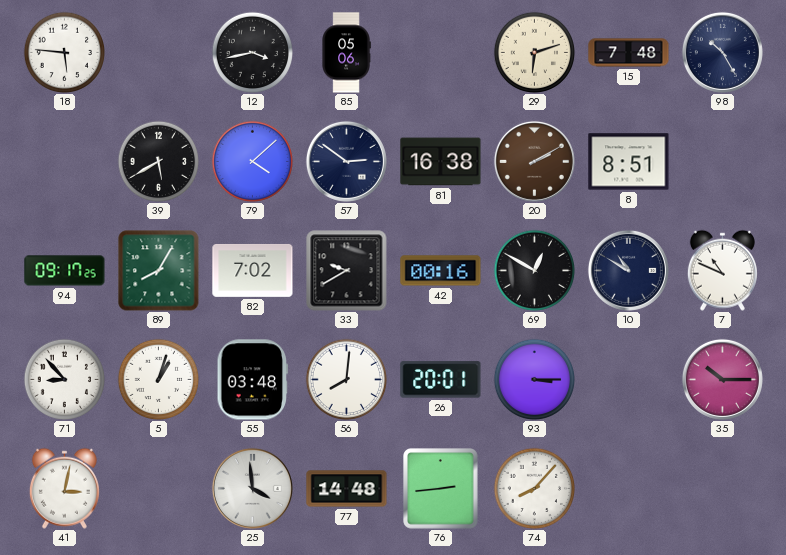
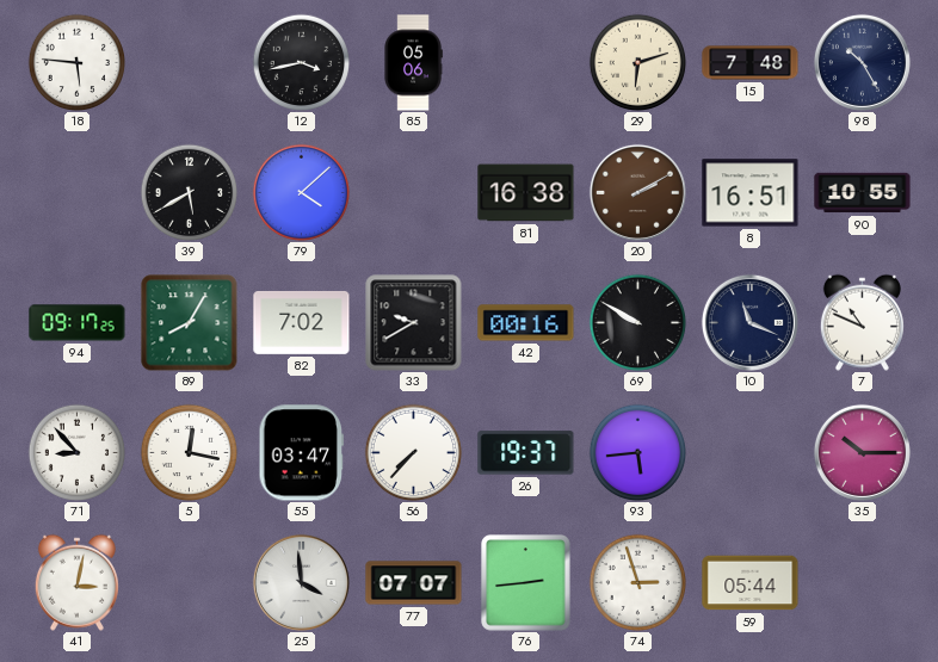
57: 2:51 -> none (346, 161)
8: 8:51 -> 16:51 (751, 193)
90: none -> 10:55 (863, 193)
69: 12:50 -> 9:50 (637, 322)
10: 10:50 -> 11:19 (749, 322)
5: 1:03 -> 12:17 (189, 452)
55: 03:48 -> 03:47 (302, 453)
56: 8:01 -> 7:37 (413, 452)
26: 20:01 -> 19:37 (526, 453)
93: 3:15 -> 5:44 (637, 452)
77: 14:48 -> 07:07 (414, 583)
74: 8:07 -> 2:57 (637, 582)
59: none -> 05:44 (751, 583)
